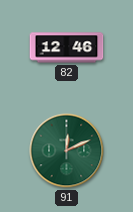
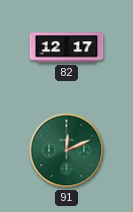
82: 12:46 -> 12:17 (67, 48)
